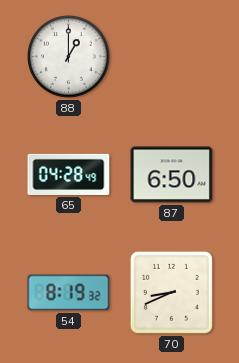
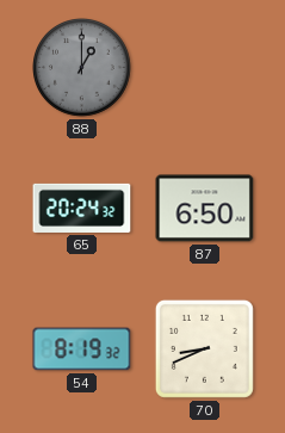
88 dial: white -> grey (82, 68)
65: 04:28 -> 20:24 (82, 208)
